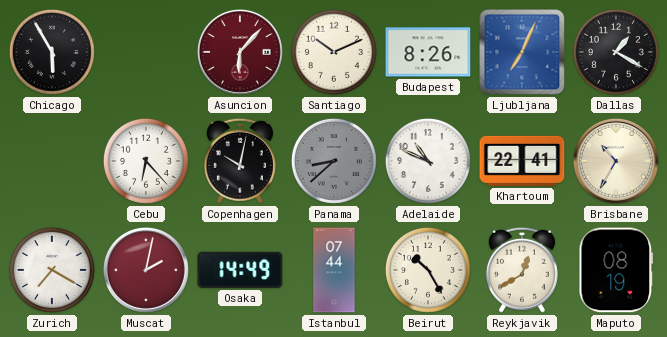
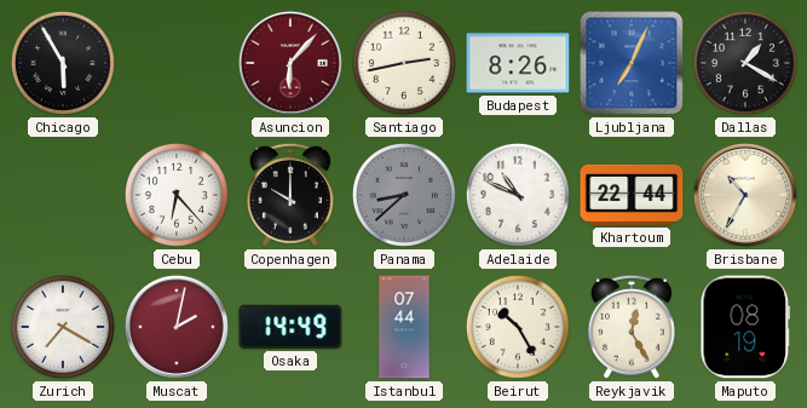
Santiago: 10:11 -> 2:43 (404, 63)
Copenhagen: 10:02 -> 10:00 (290, 195)
Khartoum: 22:41 -> 22:44 (632, 195)
Reykjavik: 12:40 -> 12:25 (632, 327)
